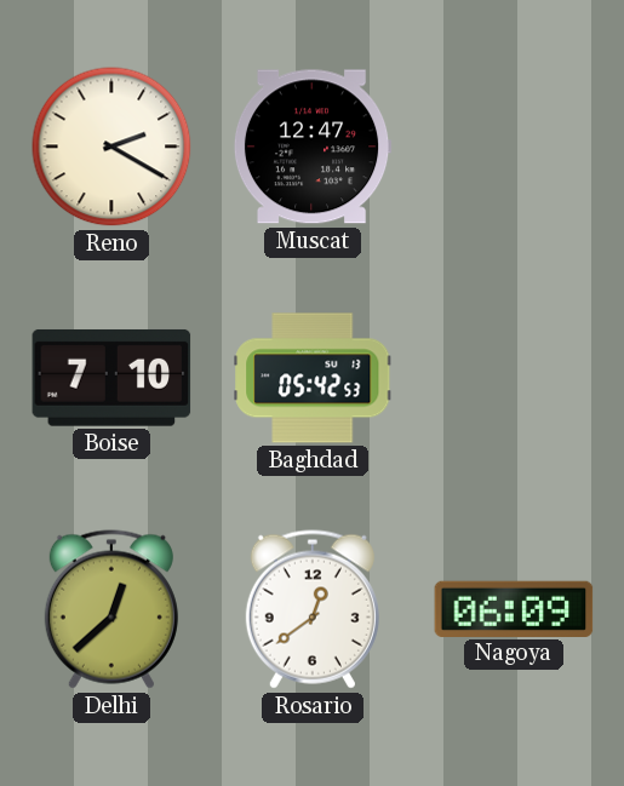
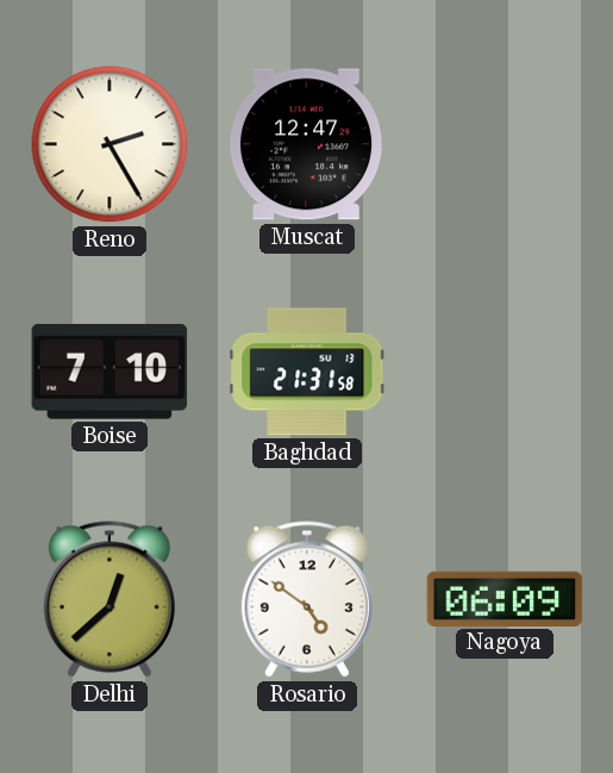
Reno: 2:20 -> 2:25 (110, 144)
Baghdad: 05:42 -> 21:31 (307, 372)
Rosario: 12:39 -> 4:51 (307, 599)
